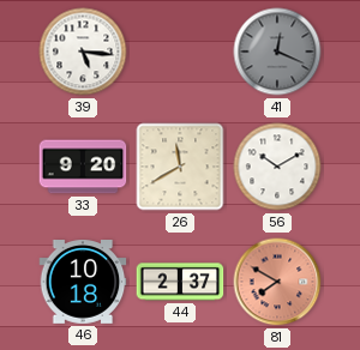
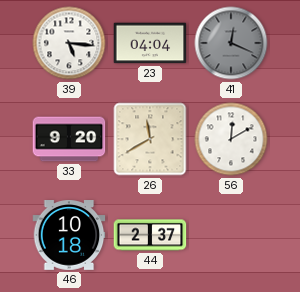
23: none -> 04:04 (150, 43)
56: 10:10 -> 12:10 (231, 139)
81: 7:50 -> none (277, 282)
